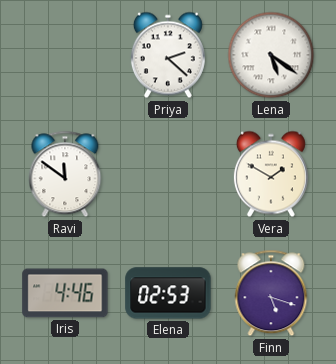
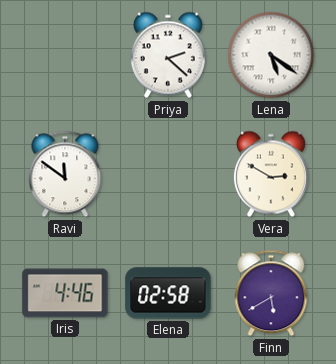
Vera: 1:50 -> 2:50 (271, 174)
Elena: 02:53 -> 02:58 (168, 293)
Finn: 5:18 -> 5:40 (271, 293)
